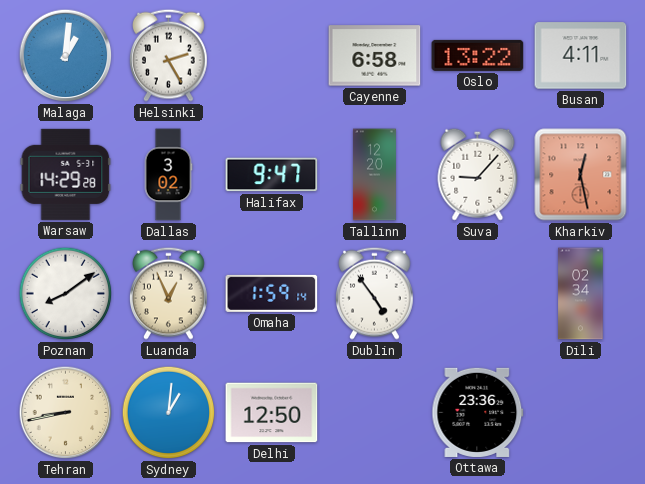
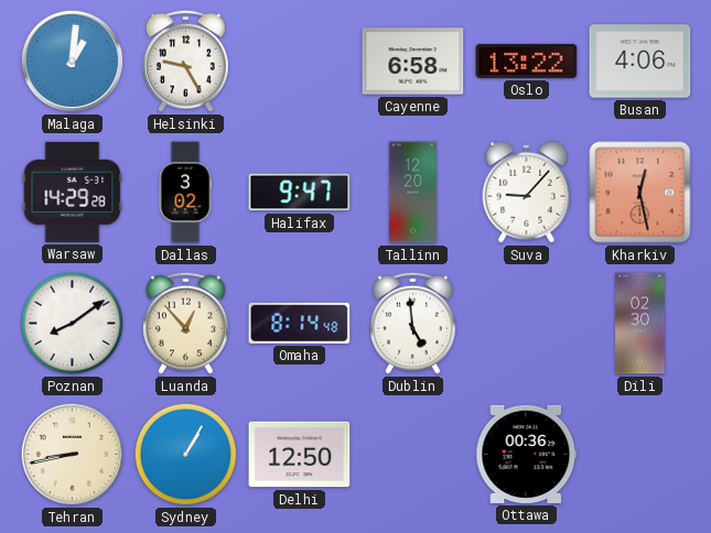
Helsinki: 2:25 -> 9:25 (186, 61)
Busan: 4:11 -> 4:06 (640, 62)
Luanda: 12:56 -> 12:53 (186, 323)
Omaha: 1:59 -> 8:14 (300, 323)
Dublin: 4:54 -> 4:59 (413, 323)
Dili: 02:34 -> 02:30 (640, 324)
Sydney: 1:01 -> 1:05 (186, 455)
Ottawa: 23:36 -> 00:36 (527, 454)
